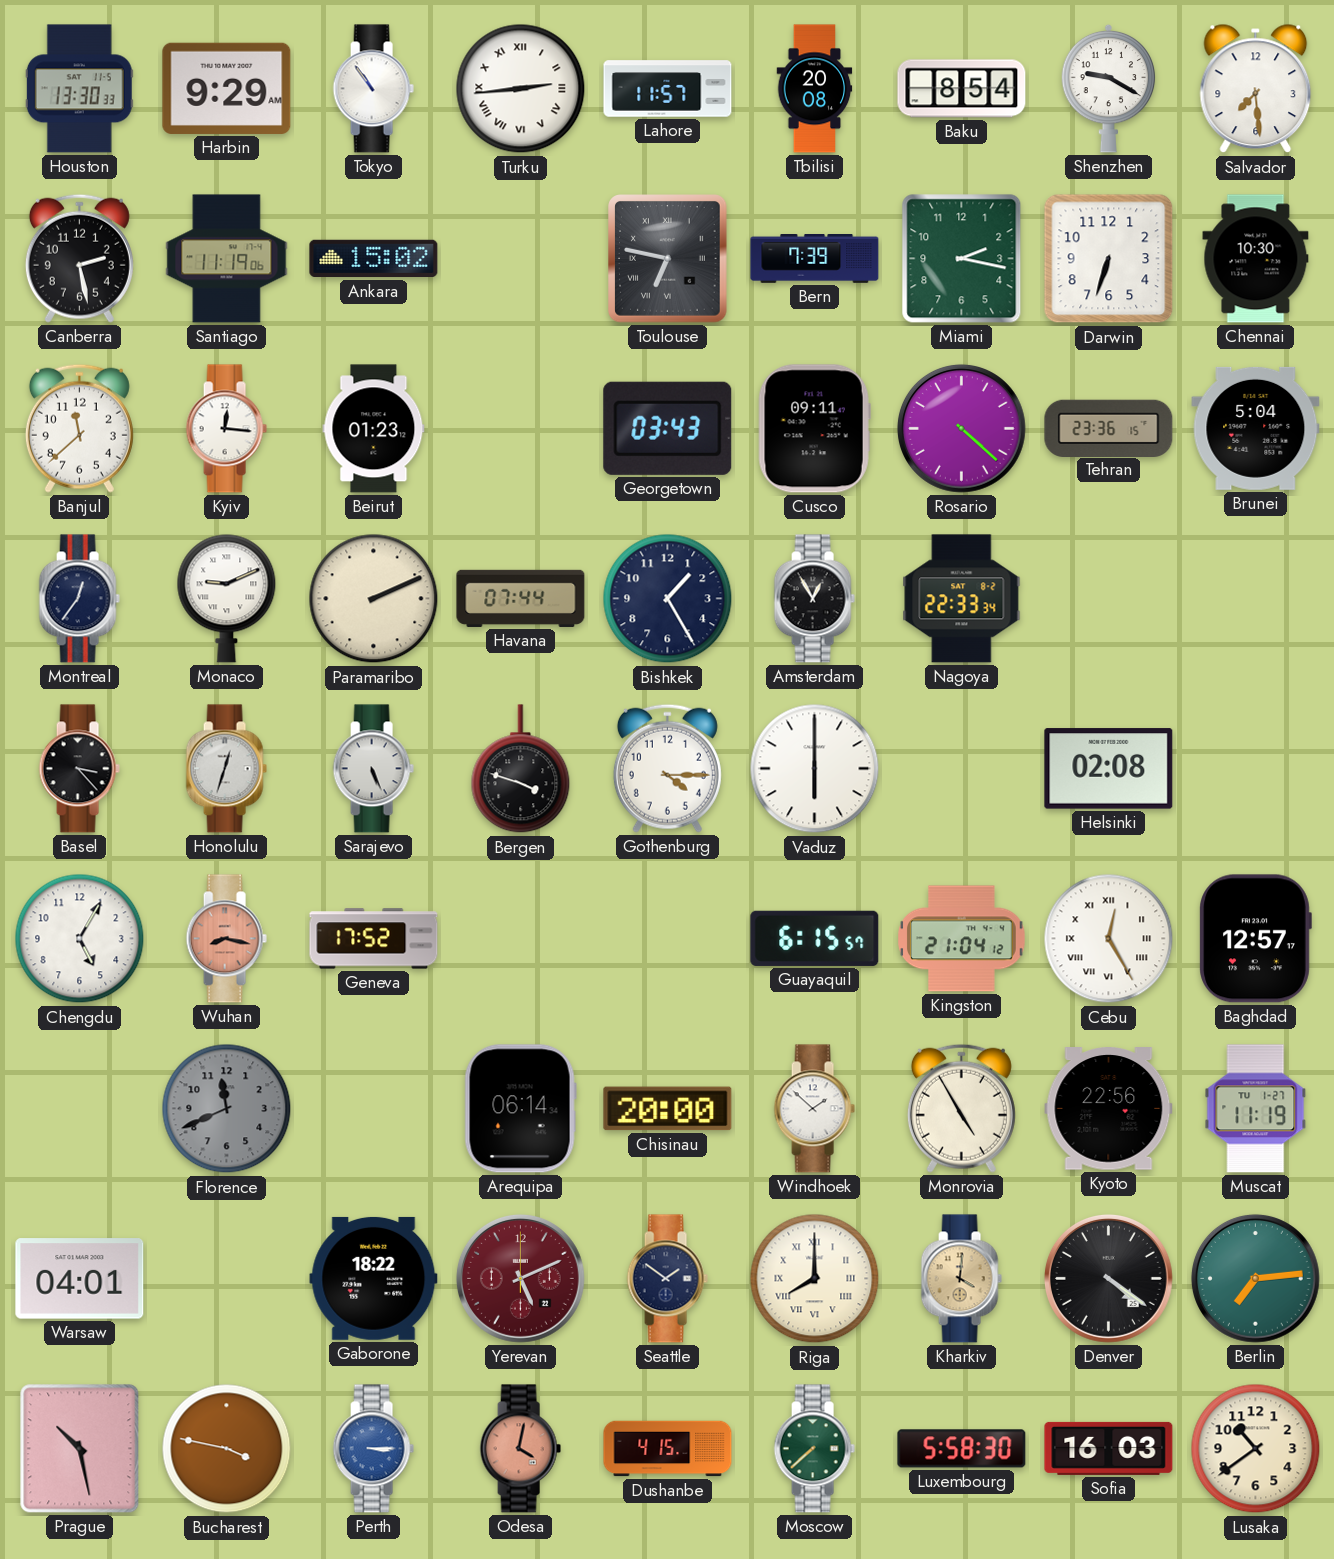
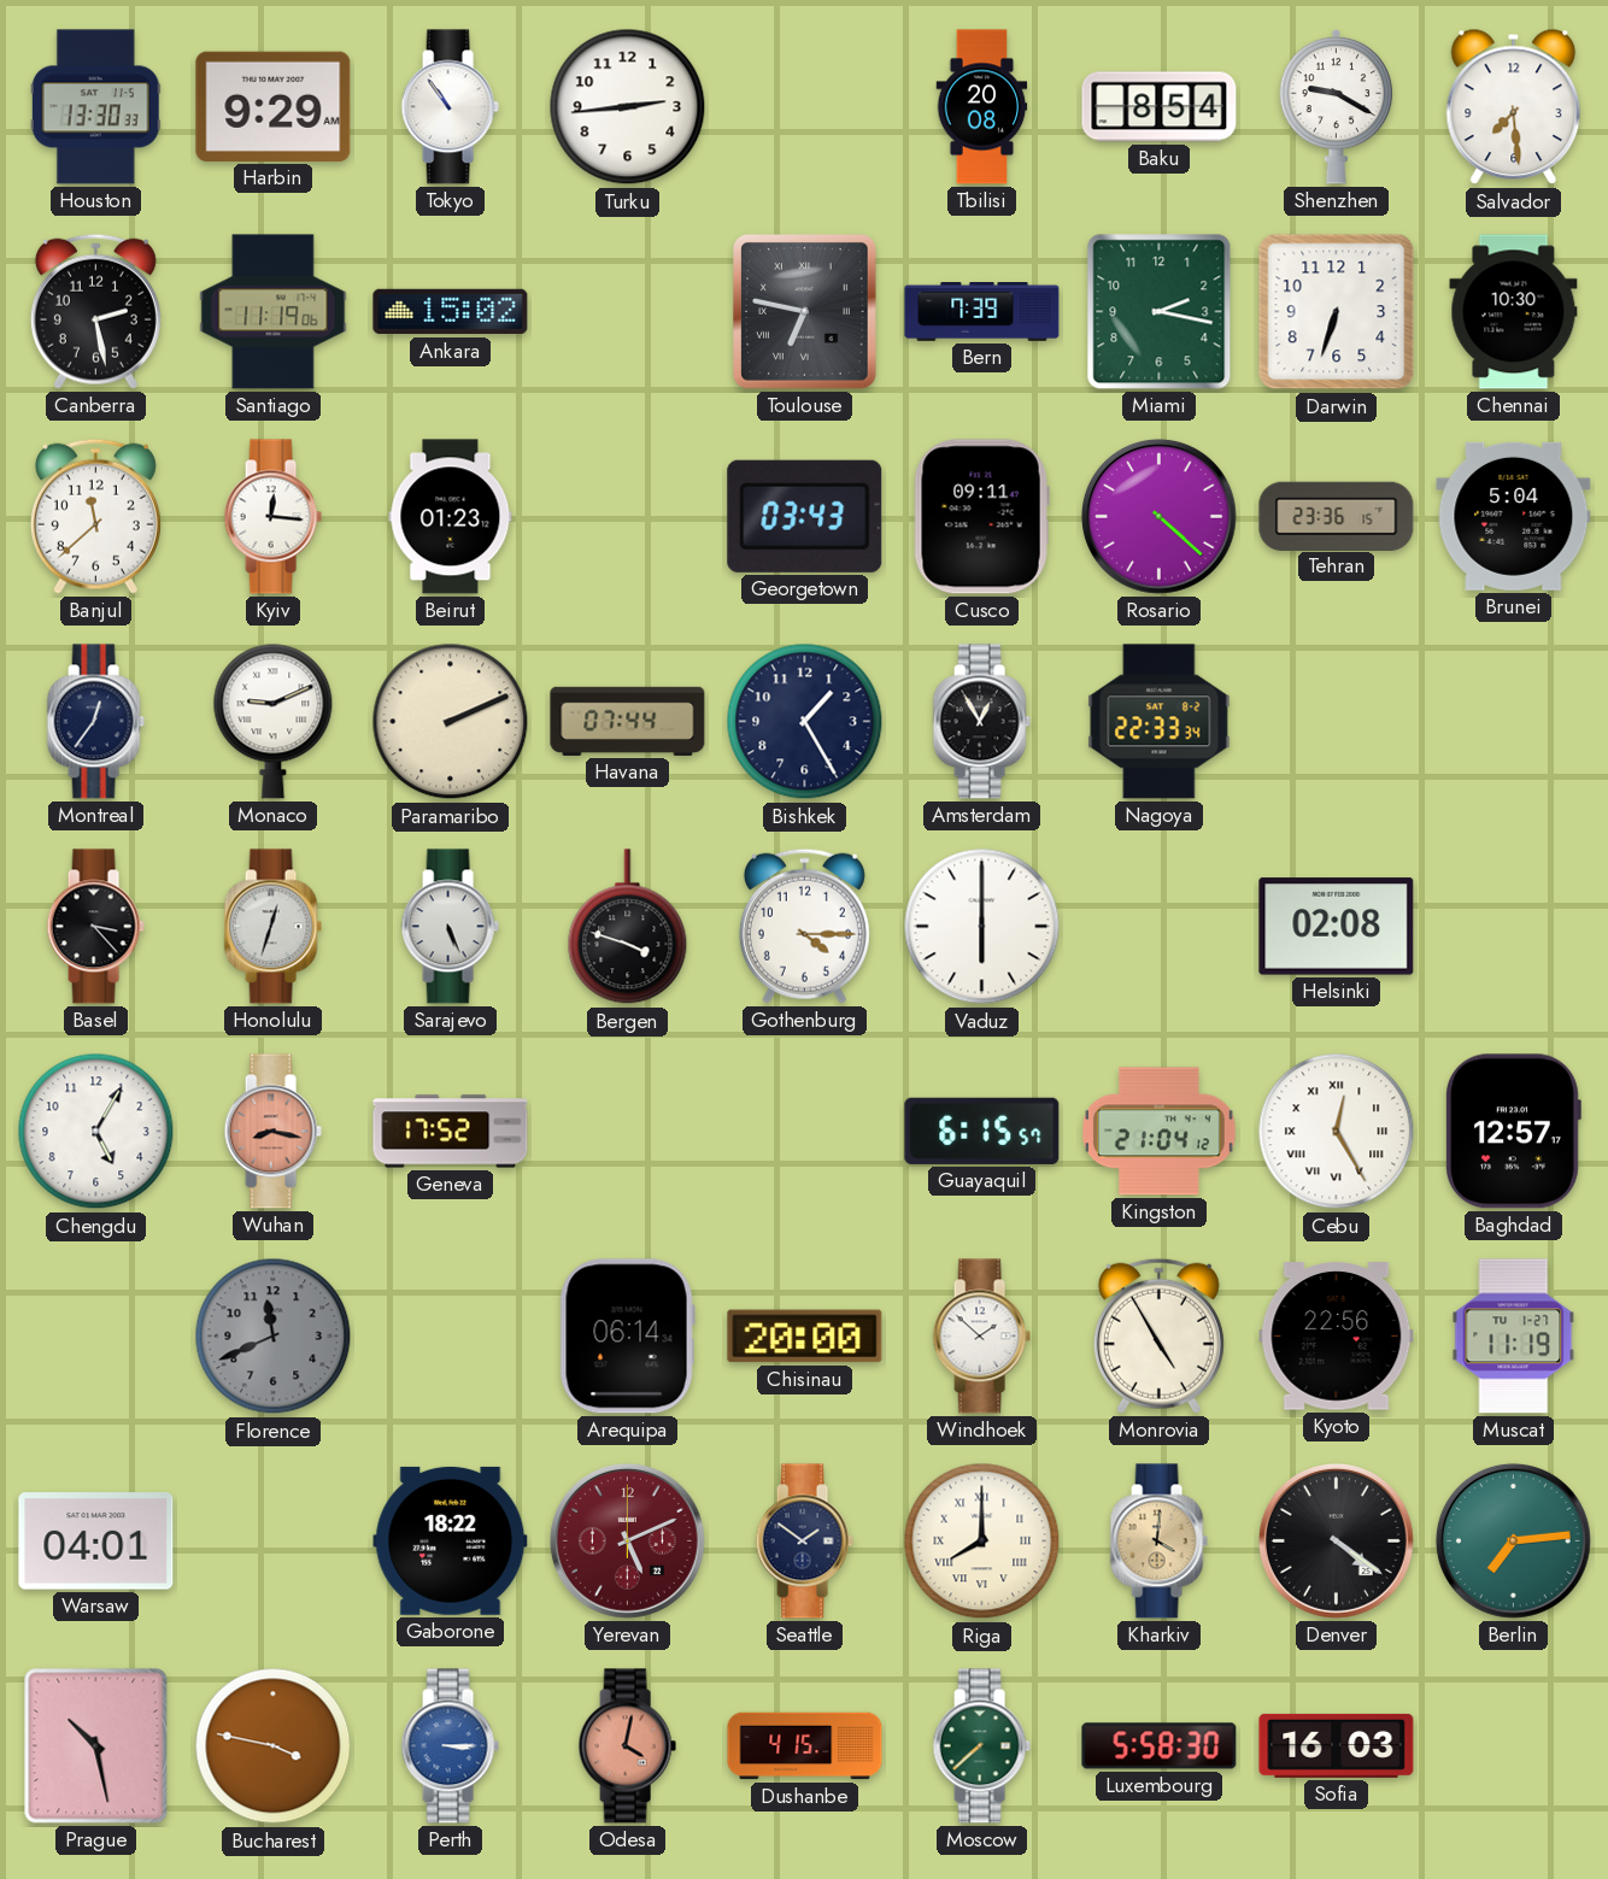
Turku numerals: Roman -> Arabic (628, 107)
Lahore: 11:57 -> none (668, 89)
Lusaka: 10:39 -> none (1256, 1449)
